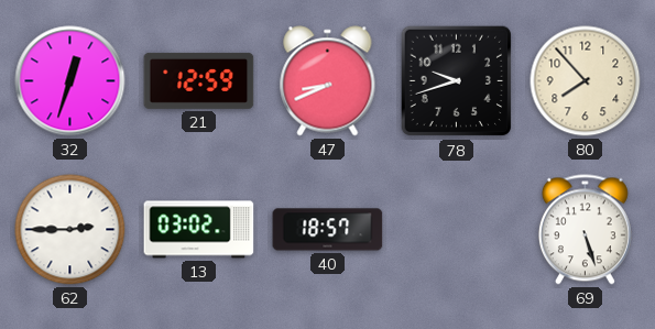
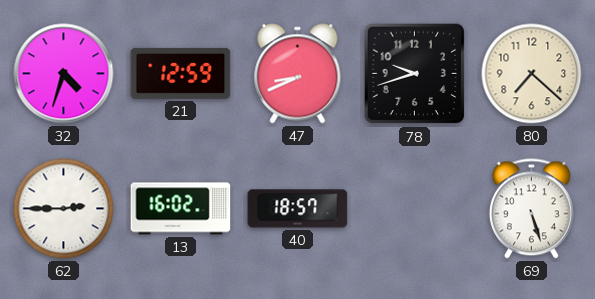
32: 12:33 -> 4:33 (64, 74)
80: 7:53 -> 7:22 (532, 74)
13: 03:02 -> 16:02 (181, 209)
